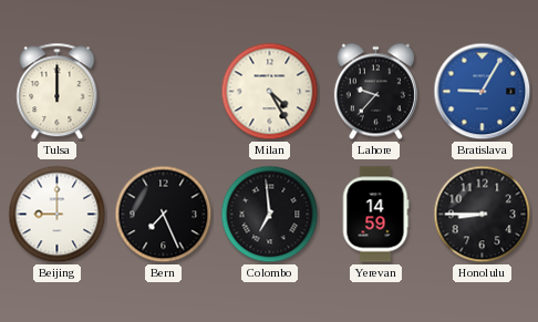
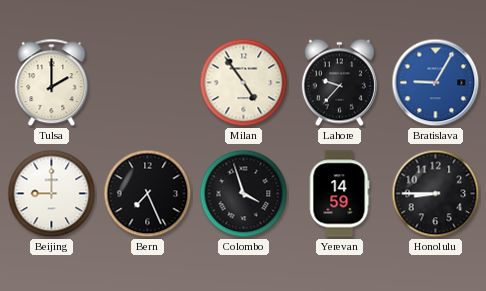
Tulsa: 12:00 -> 2:00 (52, 83)
Milan: 4:25 -> 4:54 (244, 83)
Colombo: 6:59 -> 3:57 (244, 194)
